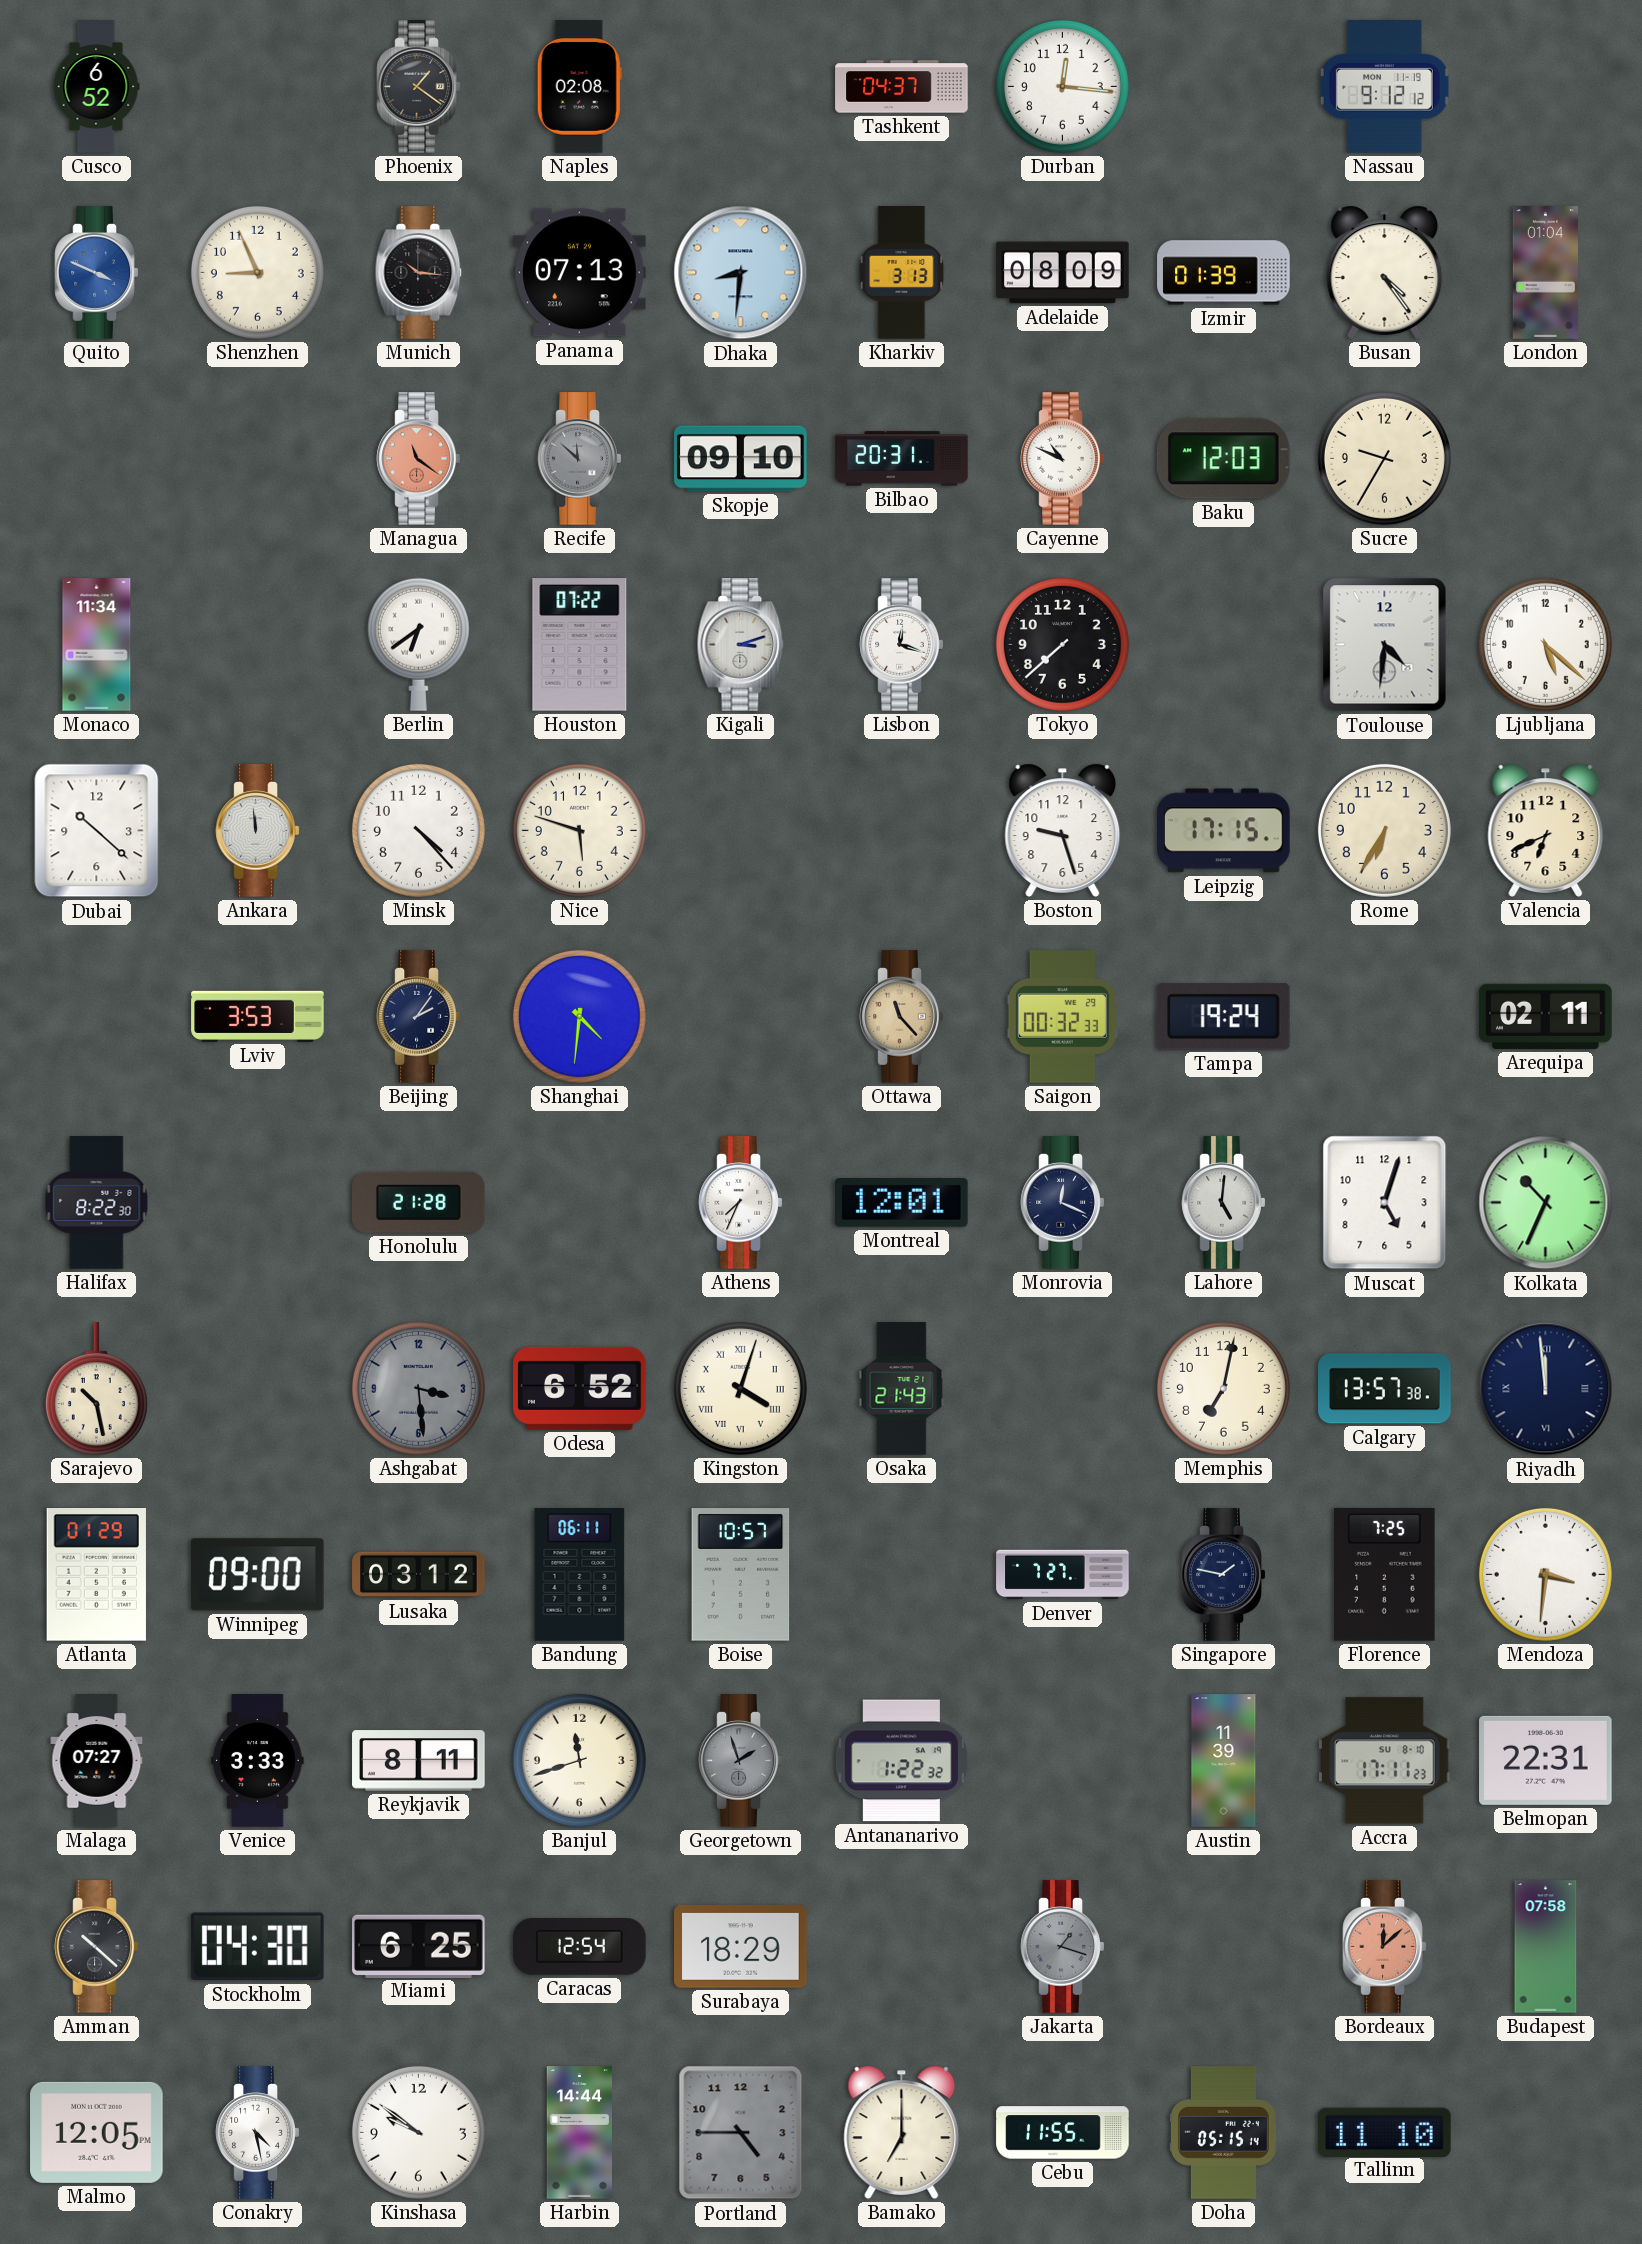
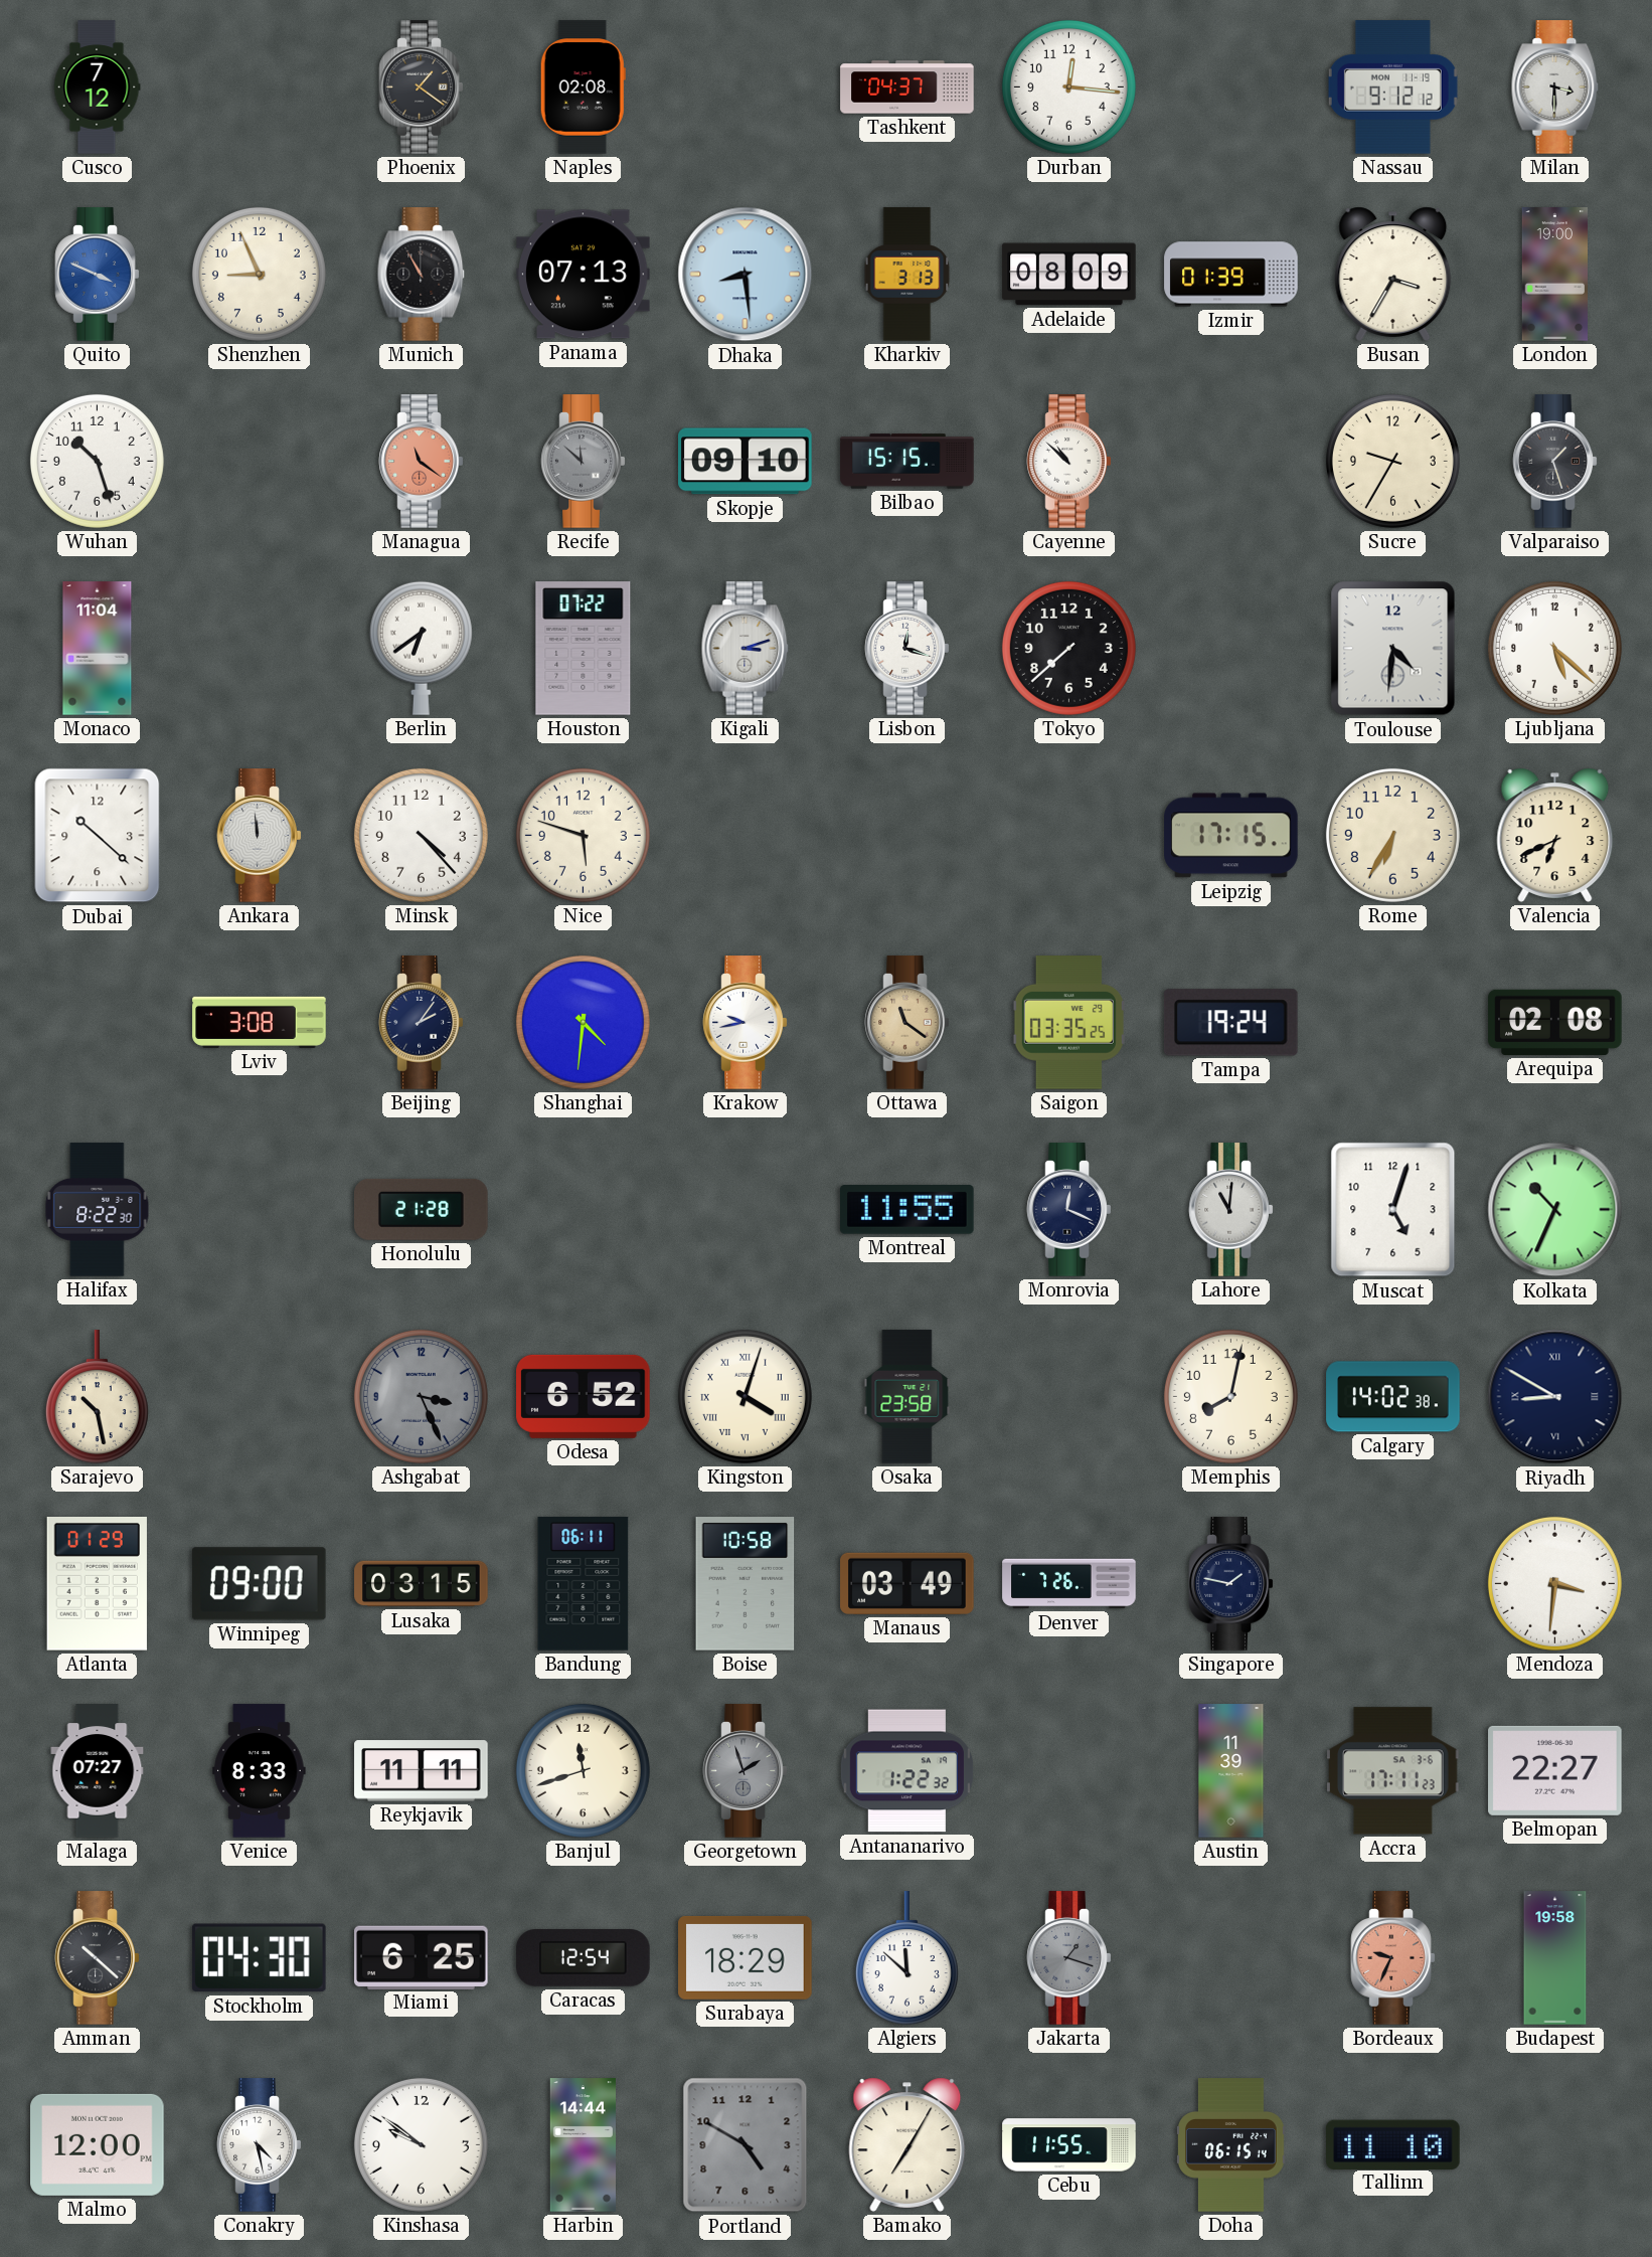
Cusco: 6:52 -> 7:12 (97, 88)
Milan: none -> 3:30 (1555, 88)
Munich: 10:16 -> 10:55 (422, 275)
Dhaka: 8:31 -> 8:29 (746, 275)
Busan: 4:24 -> 3:35 (1393, 274)
London: 01:04 -> 19:00 (1554, 275)
Wuhan: none -> 10:27 (97, 461)
Bilbao: 20:31 -> 15:15 (907, 462)
Cayenne: 10:49 -> 10:52 (1069, 462)
Baku: 12:03 -> none (1223, 459)
Valparaiso: none -> 1:27 (1555, 462)
Monaco: 11:34 -> 11:04 (98, 649)
Boston: 9:27 -> none (1063, 830)
Lviv: 3:53 -> 3:08 (260, 1022)
Krakow: none -> 9:43 (746, 1023)
Ottawa: 11:23 -> 11:21 (907, 1023)
Saigon: 00:32 -> 03:35 (1068, 1023)
Arequipa: 02:11 -> 02:08 (1555, 1022)
Athens: 7:34 -> none (741, 1203)
Montreal: 12:01 -> 11:55 (907, 1210)
Lahore: 5:01 -> 11:01 (1231, 1210)
Ashgabat: 3:29 -> 3:26 (421, 1396)
Osaka: 21:43 -> 23:58 (907, 1397)
Memphis: 7:02 -> 8:02 (1230, 1396)
Calgary: 13:57 -> 14:02 (1393, 1397)
Riyadh: 11:59 -> 8:50 (1555, 1397)
Lusaka: 03:12 -> 03:15 (422, 1584)
Boise: 10:57 -> 10:58 (746, 1584)
Manaus: none -> 03:49 (907, 1583)
Denver: 7:27 -> 7:26 (1069, 1584)
Florence: 7:25 -> none (1385, 1575)
Venice: 3:33 -> 8:33 (260, 1771)
Reykjavik: 8:11 -> 11:11 (422, 1771)
Accra date: SU 8-10 -> SA 3-6 (1393, 1771)
Belmopan: 22:31 -> 22:27 (1555, 1770)
Algiers: none -> 11:52 (906, 1958)
Bordeaux: 12:08 -> 9:34 (1393, 1958)
Budapest: 07:58 -> 19:58 (1555, 1958)
Malmo: 12:05 -> 12:00 (98, 2144)
Portland: 4:45 -> 4:50 (746, 2145)
Bamako: 7:00 -> 7:05 (907, 2144)
Doha: 05:15 -> 06:15 (1231, 2145)
